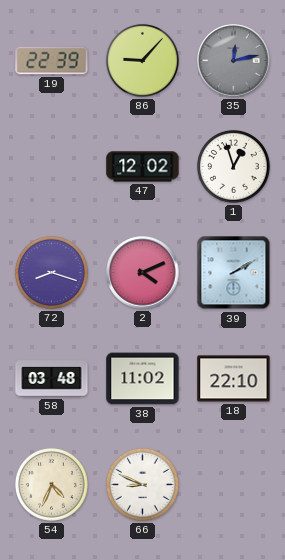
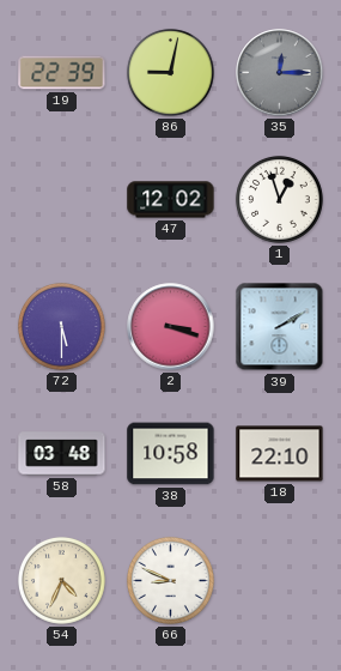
86: 9:07 -> 9:02 (170, 72)
35: 12:13 -> 12:15 (280, 73)
72: 8:18 -> 5:30 (61, 326)
2: 4:11 -> 3:18 (171, 327)
38: 11:02 -> 10:58 (171, 454)
